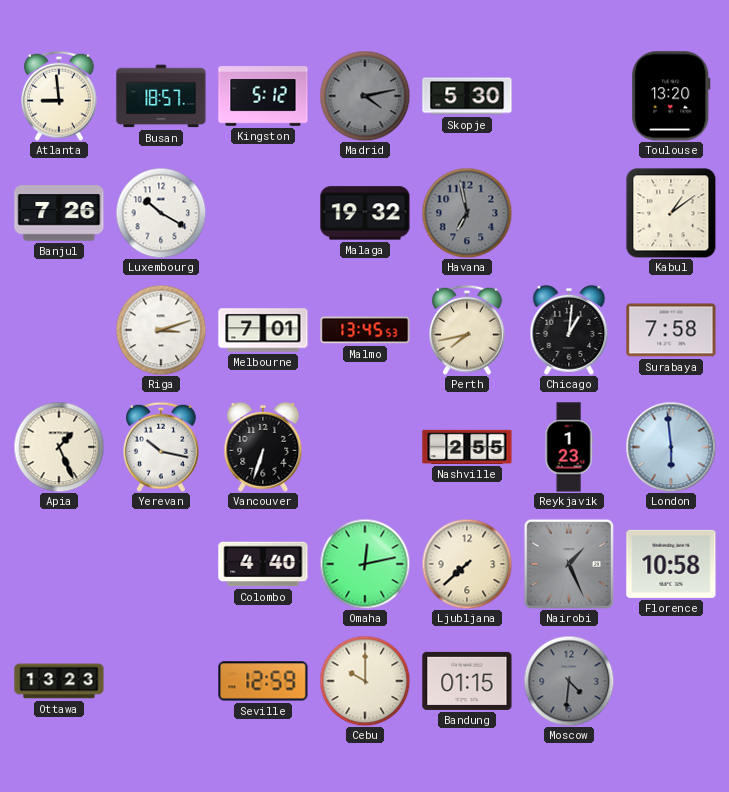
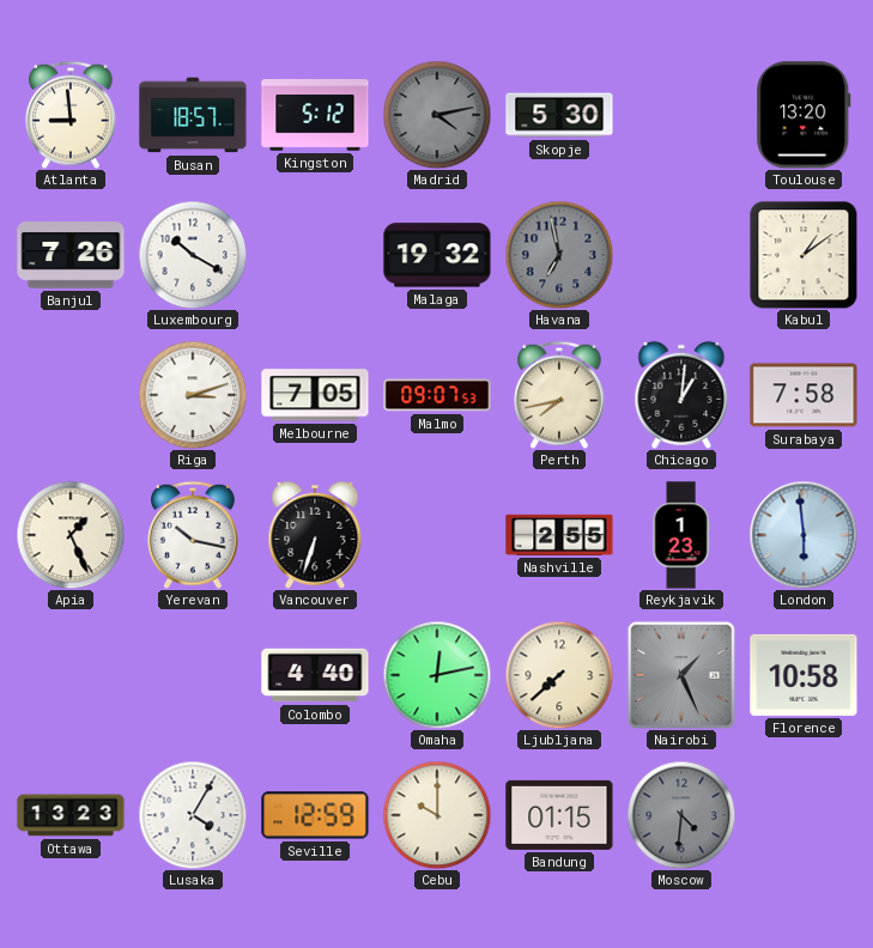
Melbourne: 7:01 -> 7:05 (315, 395)
Malmo: 13:45 -> 09:07 (437, 395)
Lusaka: none -> 4:05 (193, 815)
